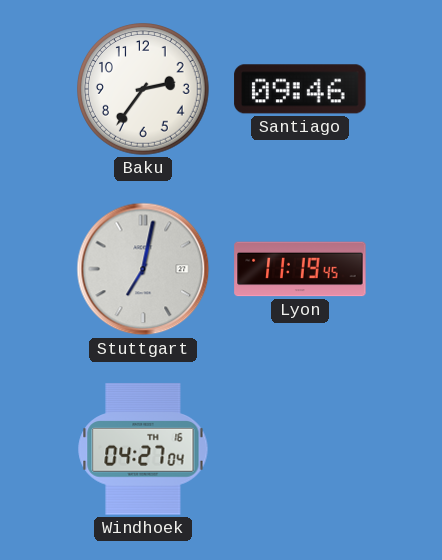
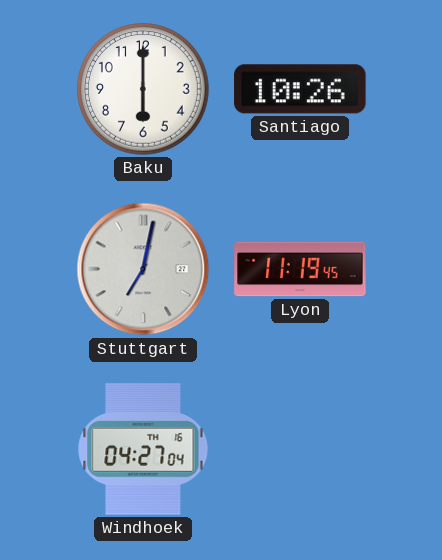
Baku: 2:36 -> 6:00 (144, 90)
Santiago: 09:46 -> 10:26 (300, 89)
